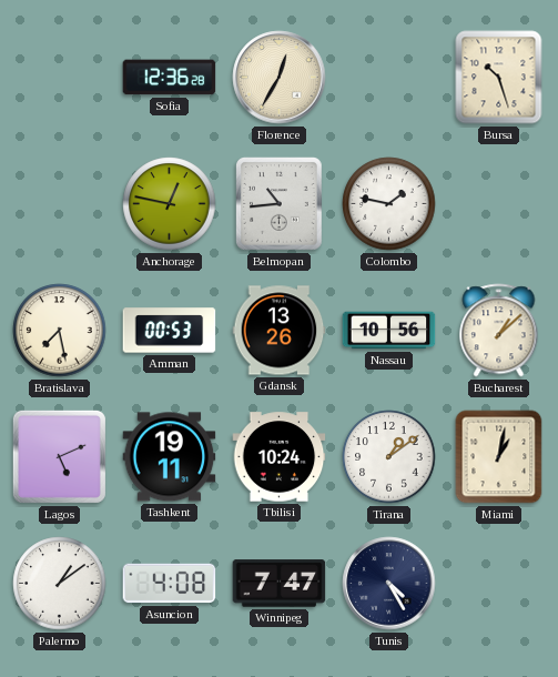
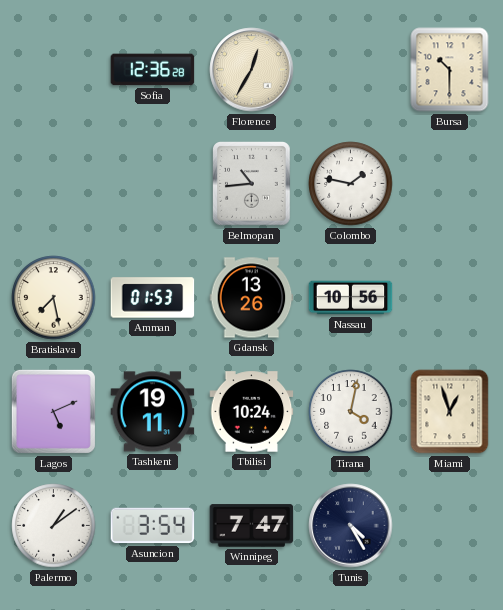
Bursa: 10:27 -> 10:30 (450, 70)
Anchorage: 12:47 -> none (170, 204)
Amman: 00:53 -> 01:53 (153, 298)
Bucharest: 1:08 -> none (499, 331)
Tirana: 1:09 -> 4:02 (351, 412)
Miami: 1:02 -> 12:57 (450, 412)
Asuncion: 4:08 -> 3:54 (153, 526)
